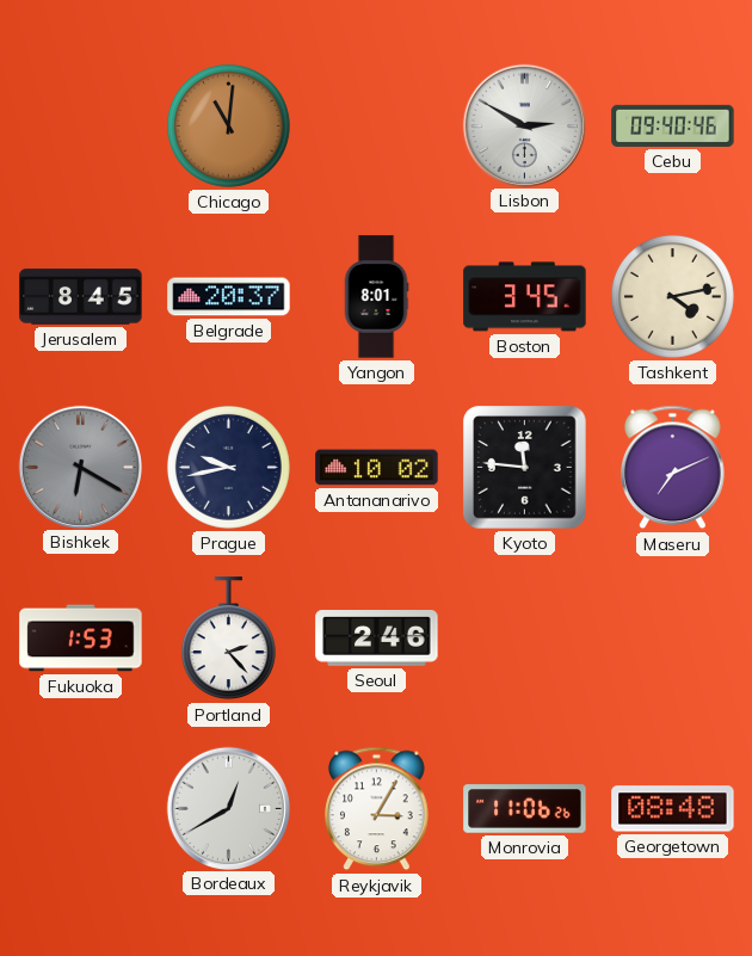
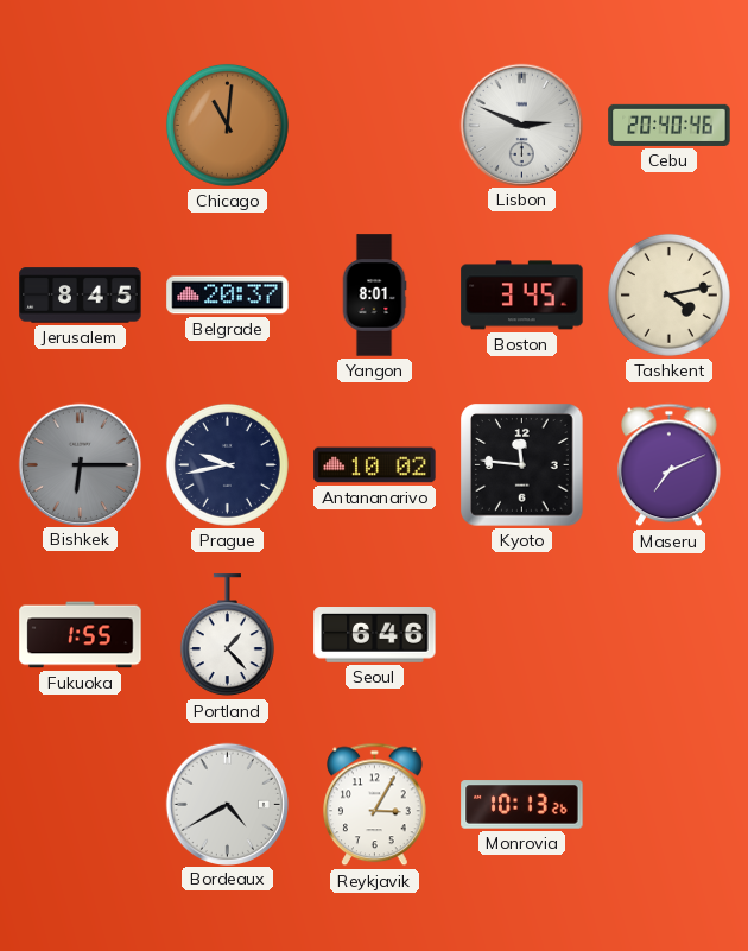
Lisbon: 2:50 -> 2:49 (521, 125)
Cebu: 09:40 -> 20:40 (670, 125)
Bishkek: 6:20 -> 6:15 (80, 464)
Fukuoka: 1:53 -> 1:55 (81, 635)
Portland: 2:23 -> 1:23 (227, 635)
Seoul: 2:46 -> 6:46 (375, 635)
Bordeaux: 12:40 -> 4:40 (227, 804)
Monrovia: 11:06 -> 10:13 (522, 805)
Georgetown: 08:48 -> none (673, 809)
